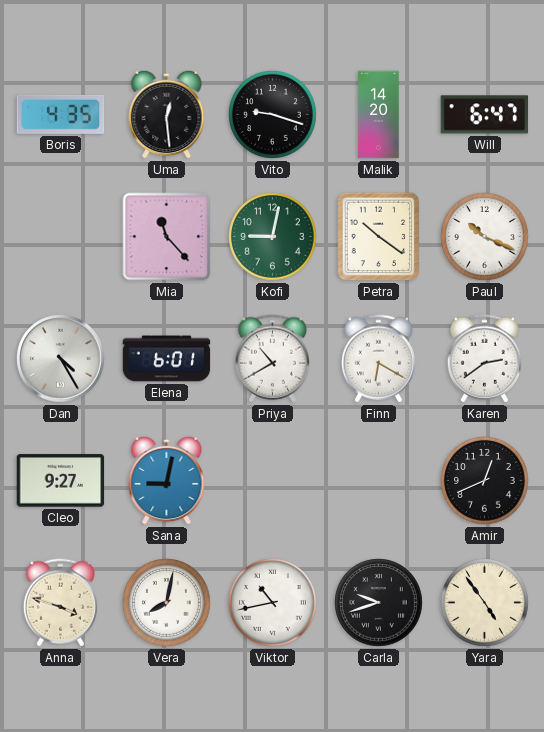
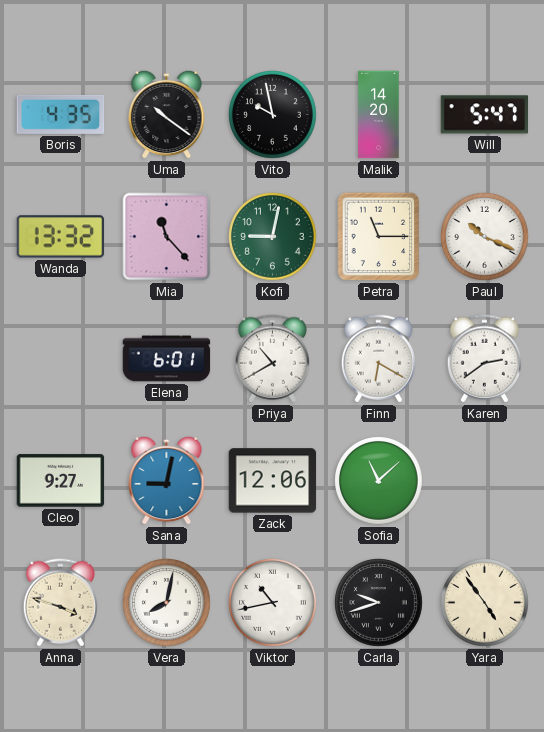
Uma: 12:29 -> 10:21 (167, 114)
Vito: 9:18 -> 9:58 (273, 115)
Will: 6:47 -> 5:47 (485, 115)
Wanda: none -> 13:32 (61, 237)
Petra: 10:21 -> 11:15 (379, 237)
Dan: 4:25 -> none (61, 359)
Zack: none -> 12:06 (273, 481)
Sofia: none -> 11:08 (379, 481)
Amir: 12:41 -> none (485, 481)
